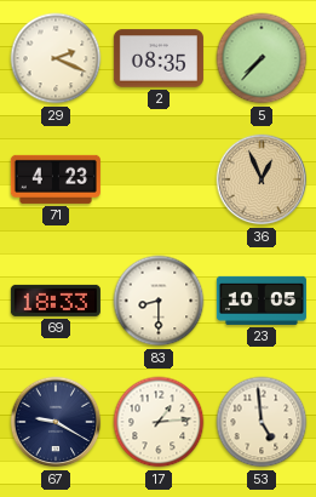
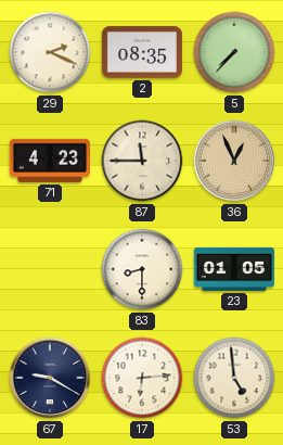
87: none -> 11:45 (142, 161)
69: 18:33 -> none (56, 301)
23: 10:05 -> 01:05 (234, 269)
17: 1:14 -> 6:14 (142, 378)
